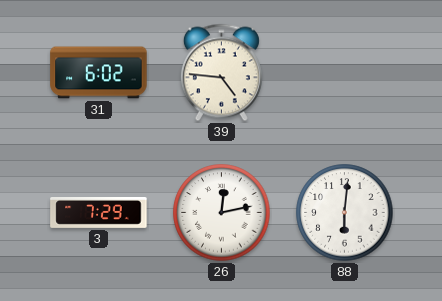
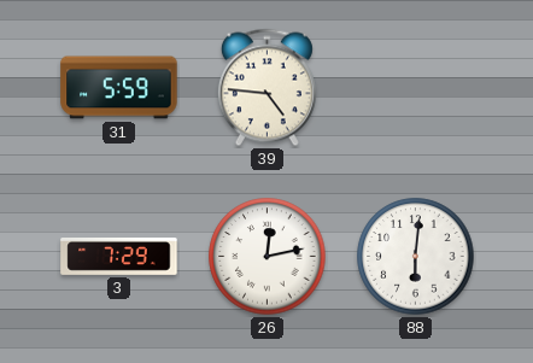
31: 6:02 -> 5:59 (119, 88)
